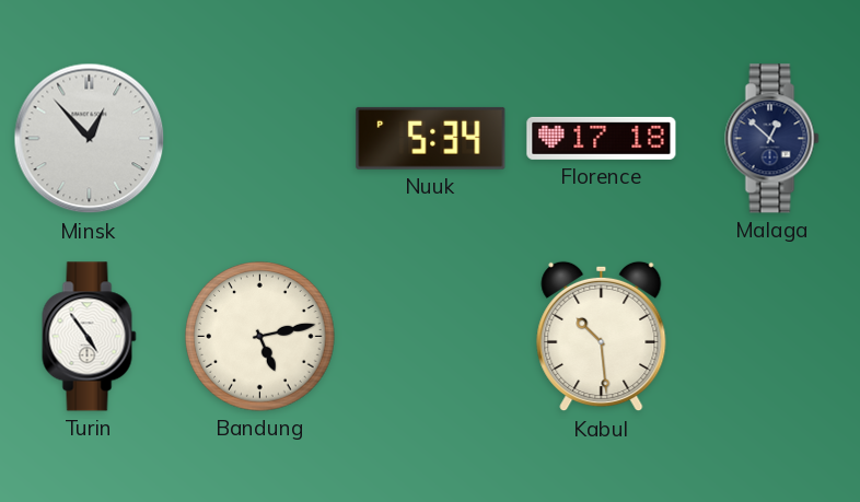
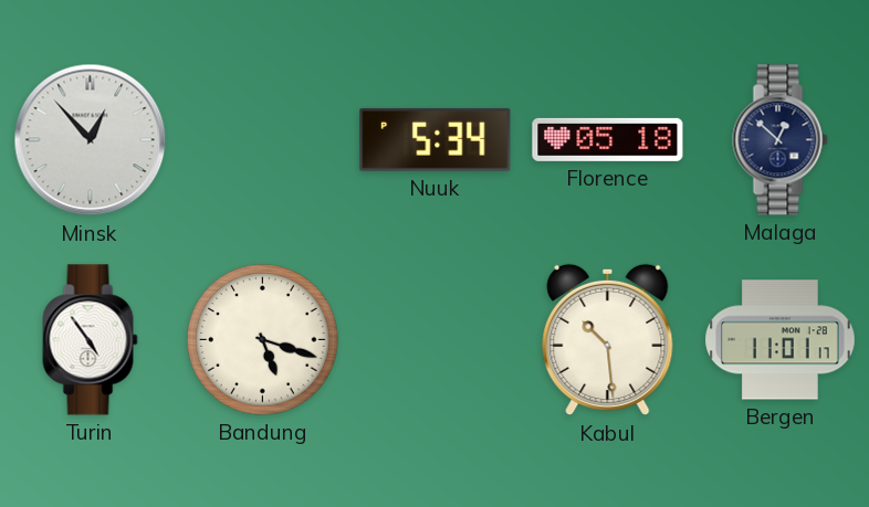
Florence: 17:18 -> 05:18 (608, 139)
Bandung: 5:13 -> 5:18 (263, 340)
Bergen: none -> 11:01 (781, 340)
